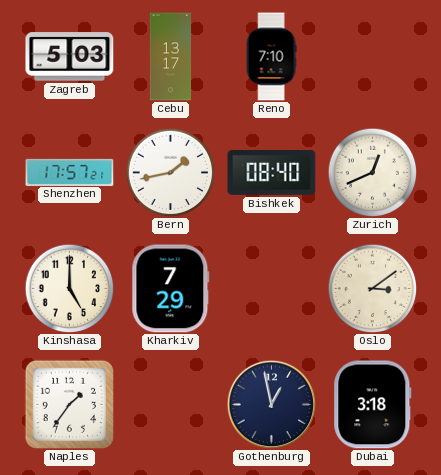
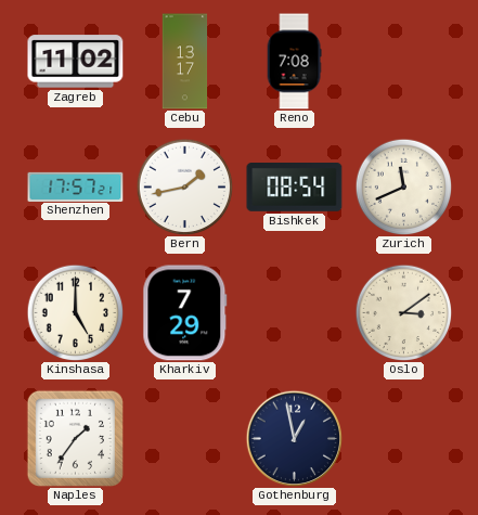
Zagreb: 5:03 -> 11:02 (76, 62)
Reno: 7:10 -> 7:08 (294, 62)
Bishkek: 08:40 -> 08:54 (295, 188)
Zurich: 12:41 -> 11:41 (403, 186)
Dubai: 3:18 -> none (373, 405)
